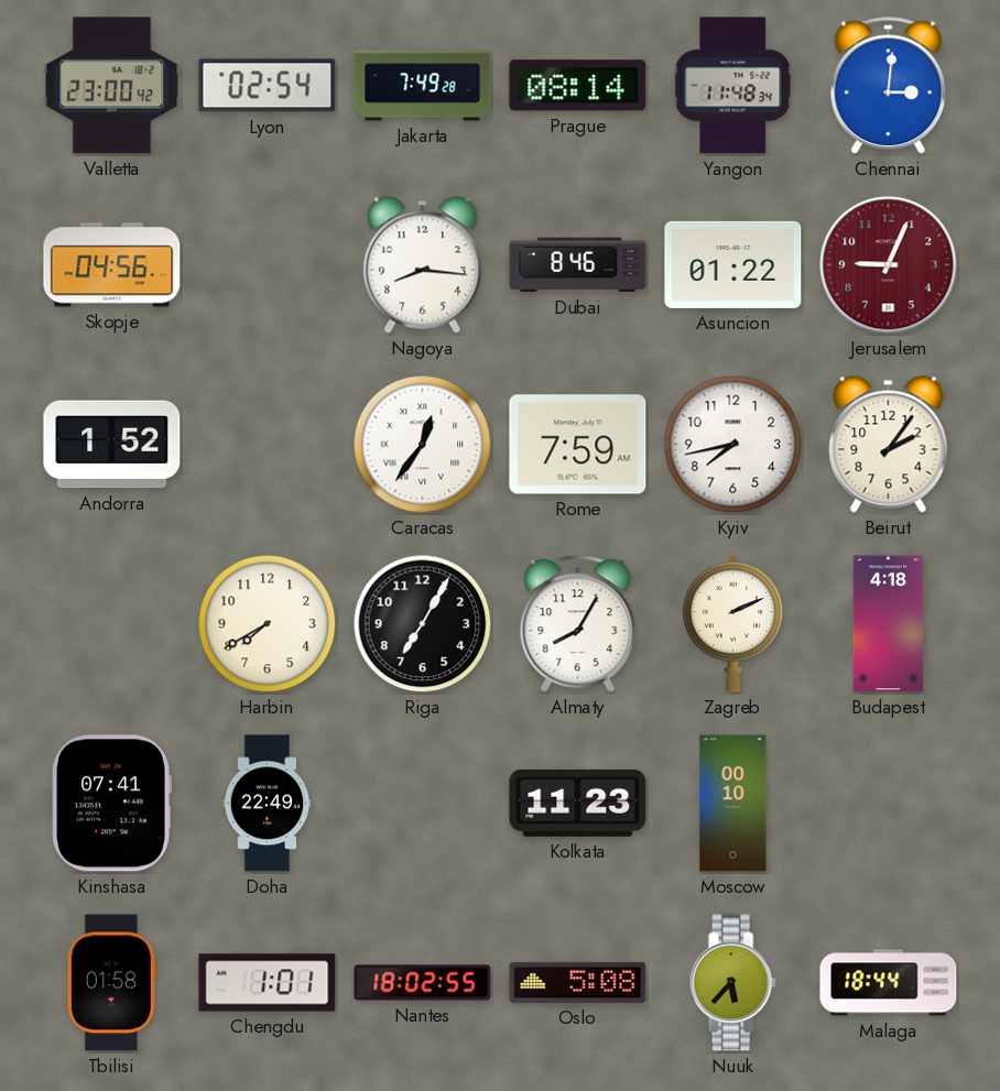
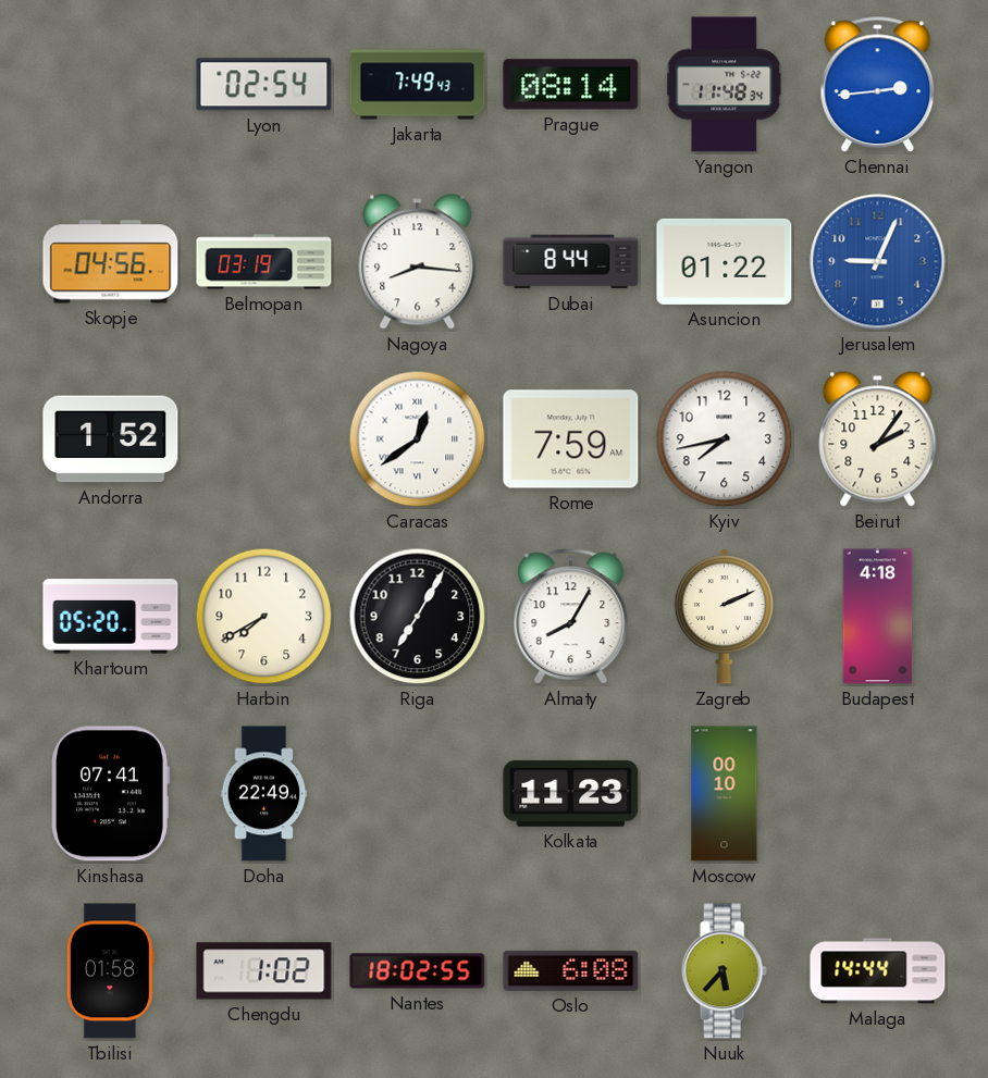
Valletta: 23:00 -> none (112, 86)
Jakarta: 7:49:28 -> 7:49:43 (418, 85)
Chennai: 3:01 -> 2:44 (878, 85)
Belmopan: none -> 03:19 (264, 262)
Dubai: 8:46 -> 8:44 (571, 262)
Jerusalem dial: burgundy -> blue (878, 262)
Caracas: 12:36 -> 12:39 (418, 439)
Khartoum: none -> 05:20 (111, 617)
Chengdu: 1:01 -> 1:02 (264, 971)
Oslo: 5:08 -> 6:08 (571, 970)
Malaga: 18:44 -> 14:44 (878, 971)
